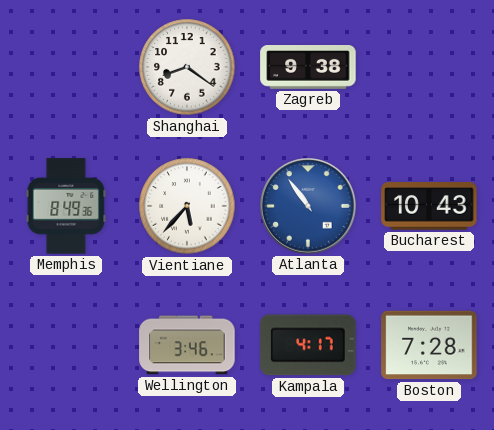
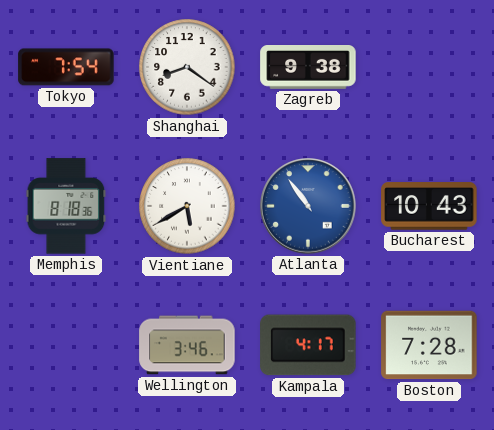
Tokyo: none -> 7:54 (66, 67)
Memphis: 8:49 -> 8:18 (66, 206)
Vientiane: 5:37 -> 5:40 (187, 206)
